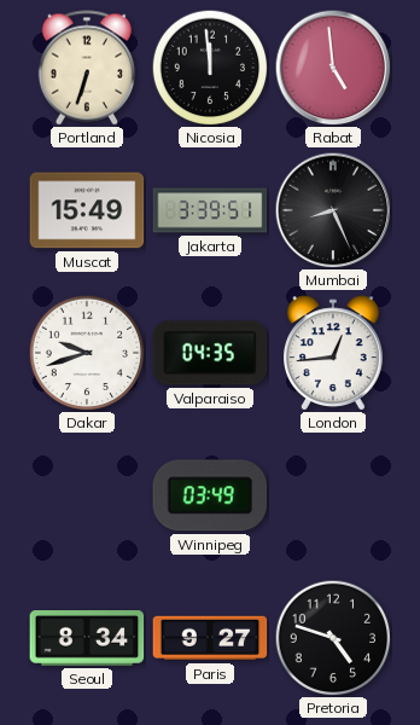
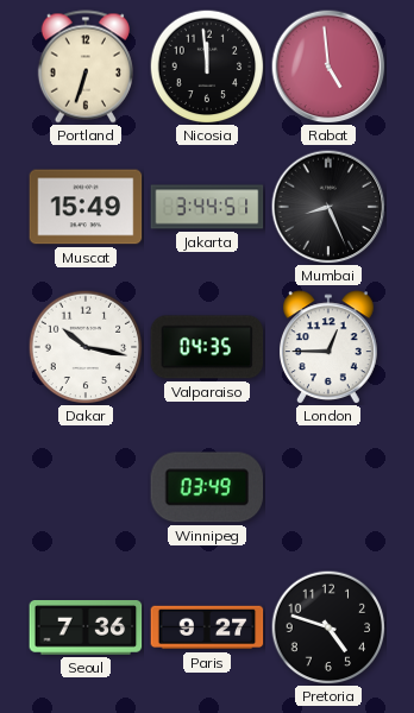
Jakarta: 3:39 -> 3:44 (207, 207)
Dakar: 9:42 -> 10:17 (86, 347)
London: 12:44 -> 12:45 (330, 347)
Seoul: 8:34 -> 7:36 (86, 629)
